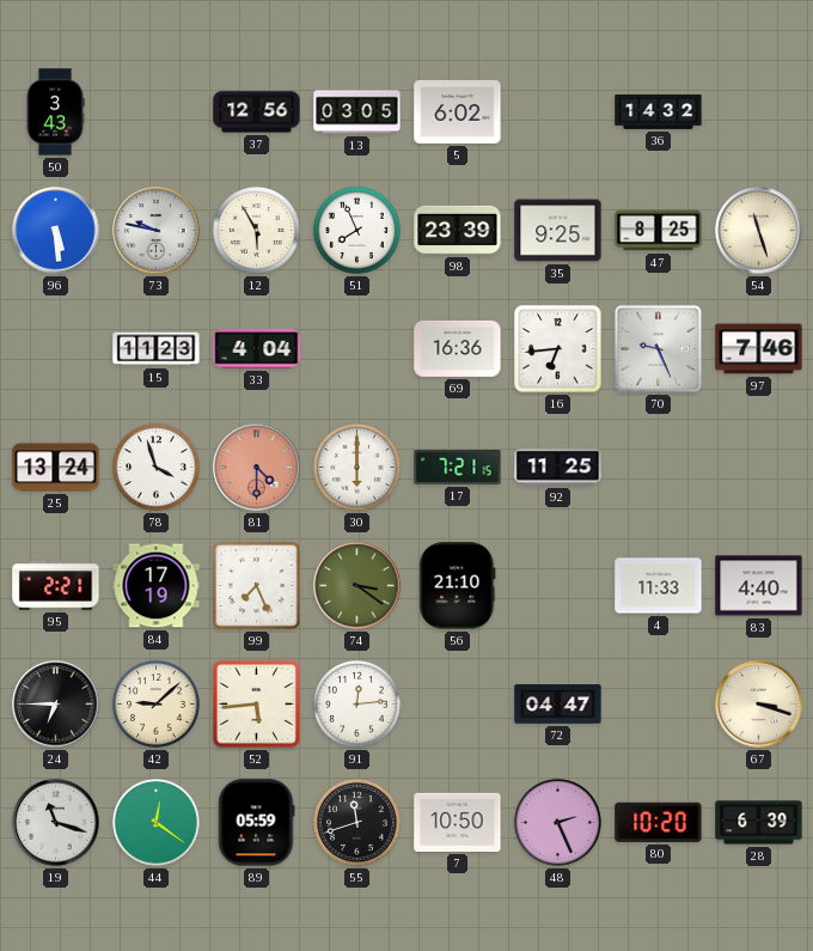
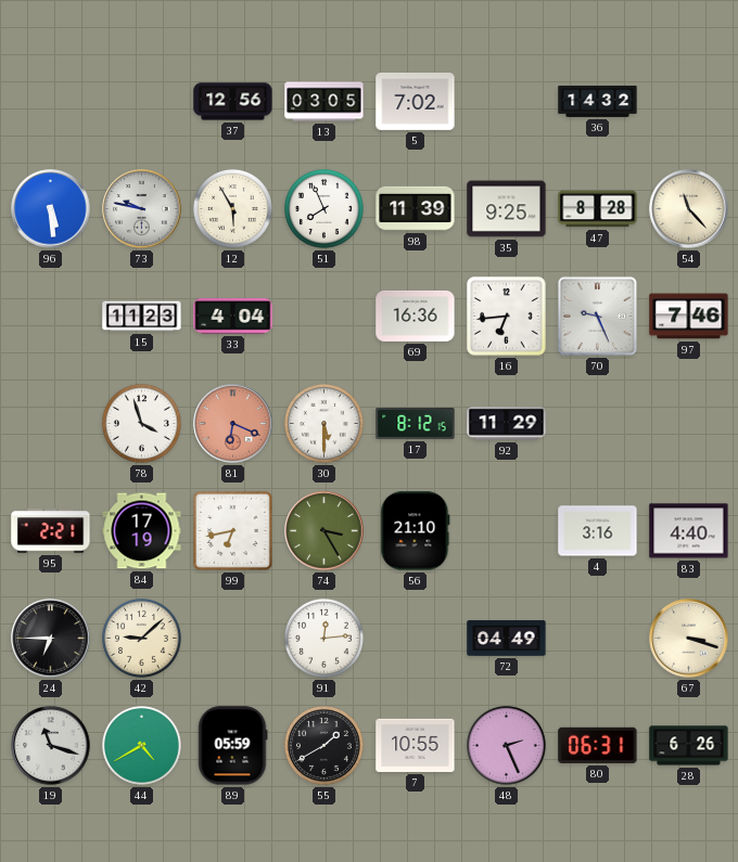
50: 3:43 -> none (55, 112)
5: 6:02 -> 7:02 (416, 101)
98: 23:39 -> 11:39 (416, 208)
47: 8:25 -> 8:28 (598, 209)
54: 11:27 -> 11:23 (689, 209)
25: 13:24 -> none (56, 468)
81: 4:30 -> 6:19 (233, 424)
30: 6:00 -> 5:30 (323, 423)
17: 7:21 -> 8:12 (416, 424)
92: 11:25 -> 11:29 (507, 424)
99: 7:26 -> 6:43 (232, 530)
74: 3:21 -> 3:25 (325, 531)
4: 11:33 -> 3:16 (598, 531)
52: 5:44 -> none (257, 705)
72: 04:47 -> 04:49 (507, 639)
44: 12:21 -> 4:40 (141, 745)
55: 11:42 -> 1:40 (323, 745)
7: 10:50 -> 10:55 (416, 745)
80: 10:20 -> 06:31 (598, 745)
28: 6:39 -> 6:26 (689, 746)
